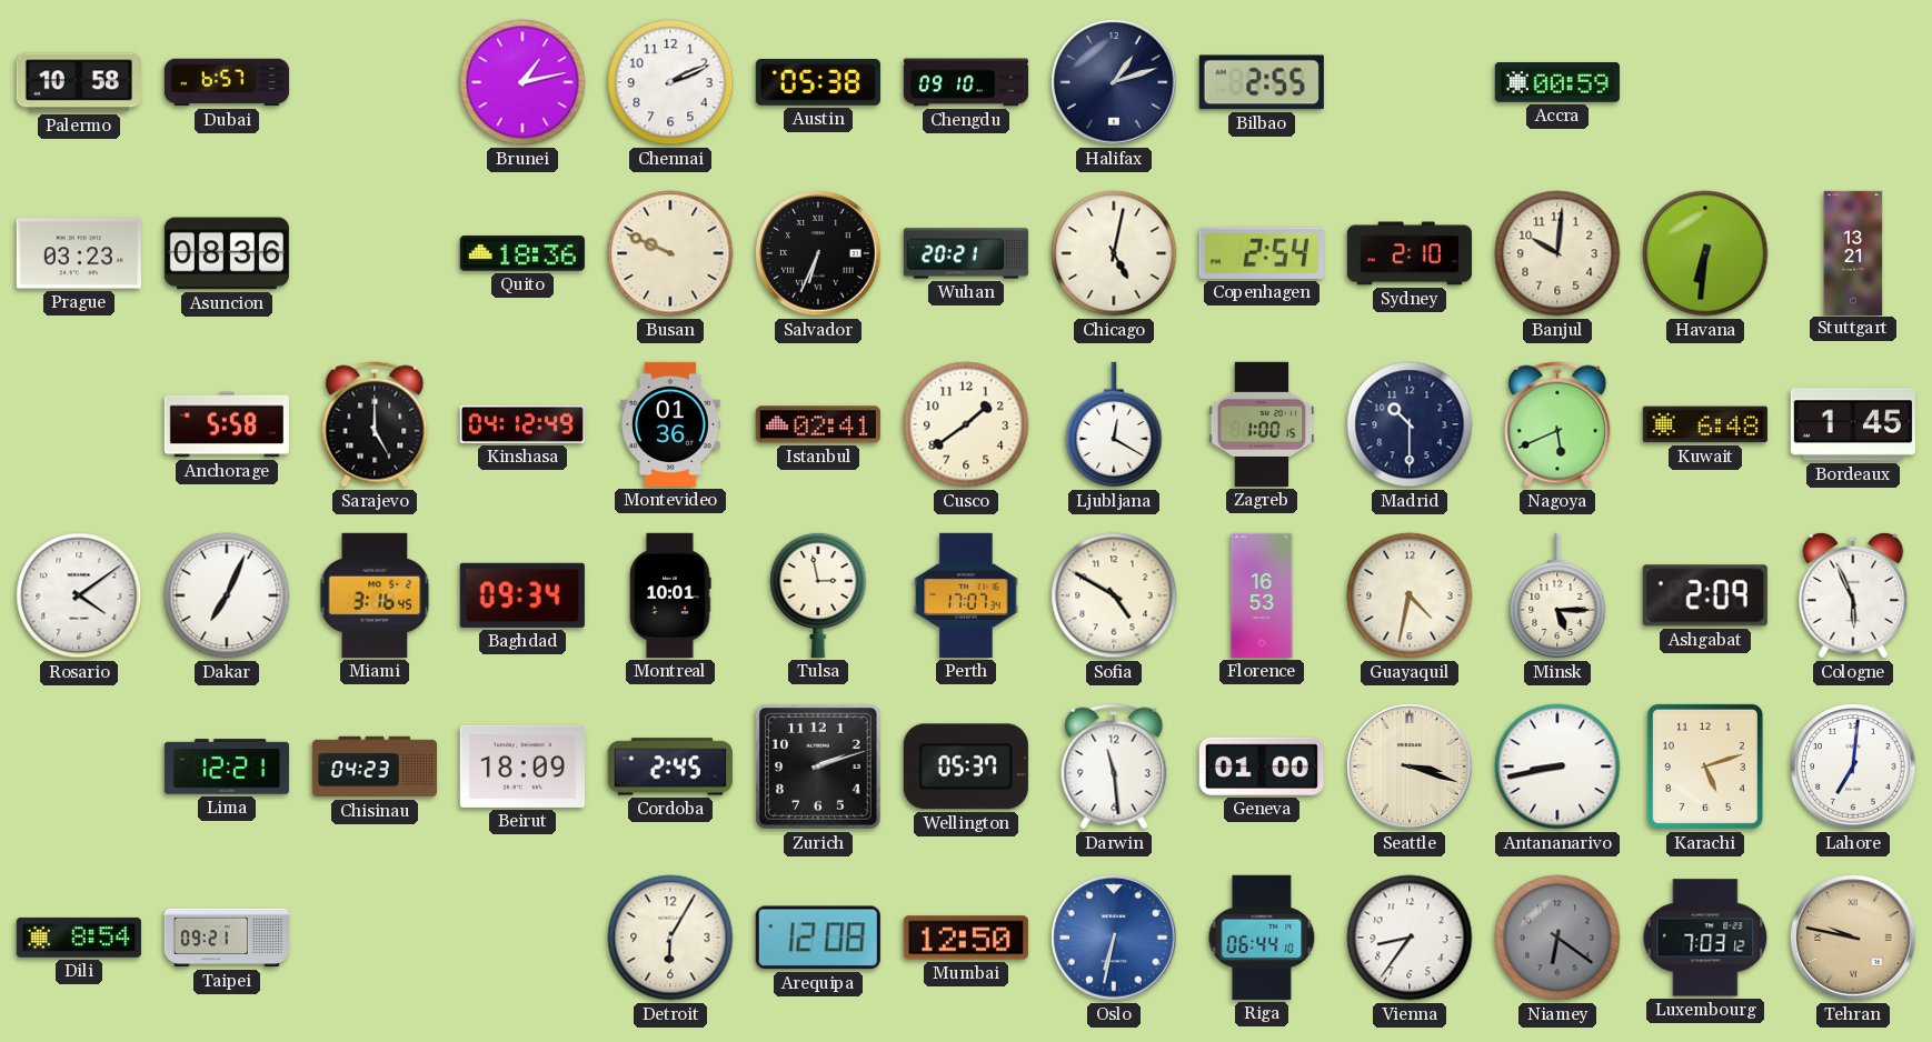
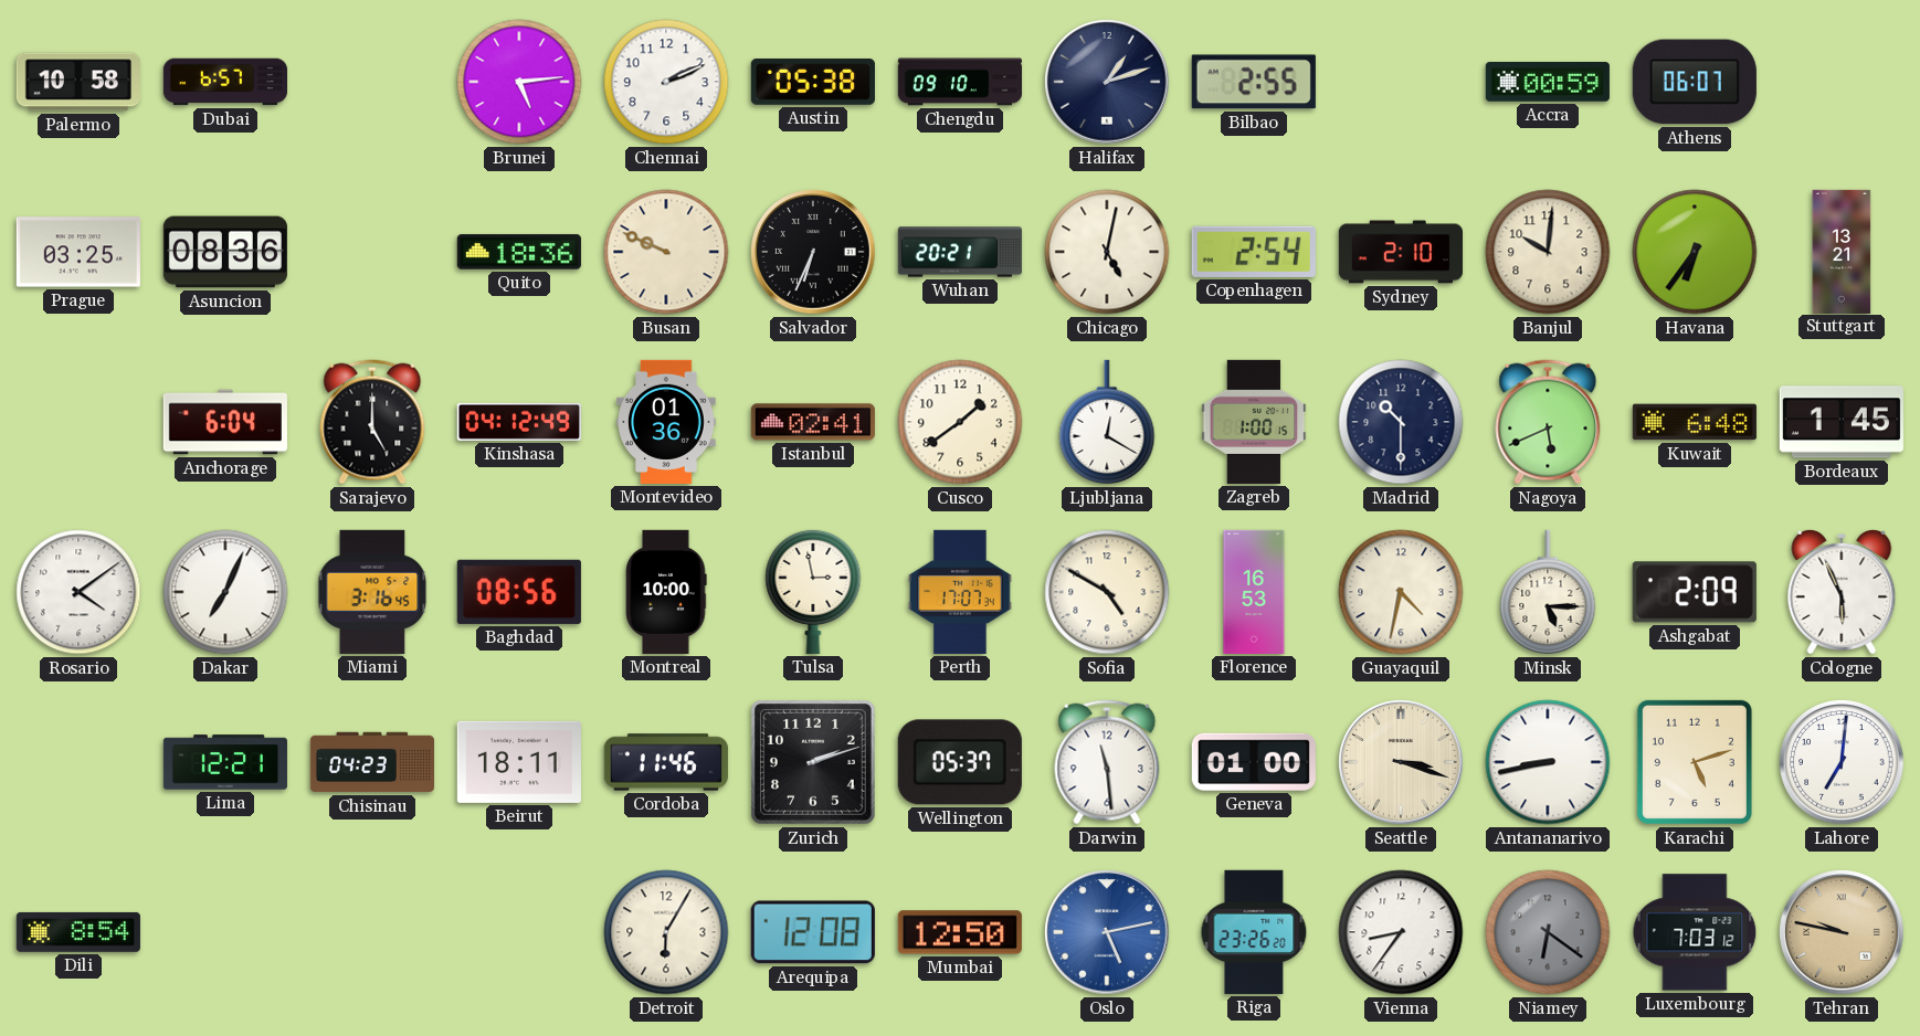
Brunei: 1:13 -> 5:14 (519, 82)
Athens: none -> 06:07 (1695, 82)
Prague: 03:23 -> 03:25 (78, 252)
Havana: 6:31 -> 6:36 (1695, 252)
Anchorage: 5:58 -> 6:04 (225, 422)
Baghdad: 09:34 -> 08:56 (519, 592)
Montreal: 10:01 -> 10:00 (666, 592)
Beirut: 18:09 -> 18:11 (519, 762)
Cordoba: 2:45 -> 11:46 (666, 762)
Taipei: 09:21 -> none (226, 938)
Oslo: 6:32 -> 5:13 (1107, 932)
Riga: 06:44 -> 23:26 (1254, 932)
